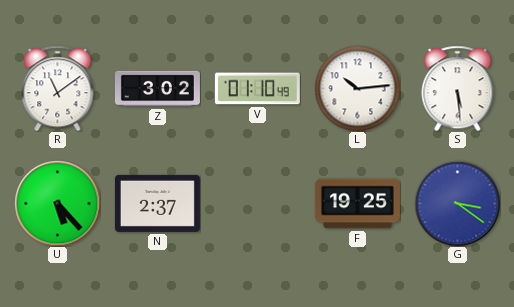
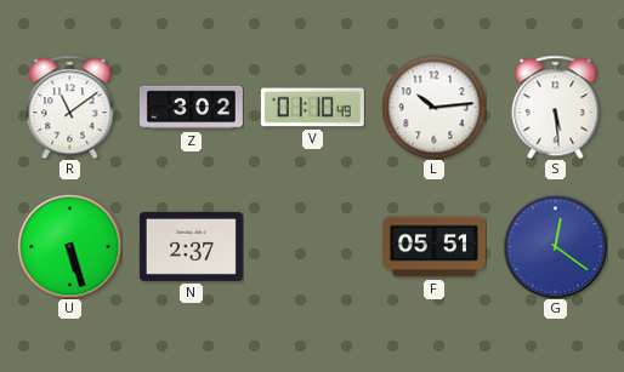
U: 5:23 -> 5:27 (69, 246)
F: 19:25 -> 05:51 (433, 247)
G: 3:21 -> 12:21 (555, 246)
